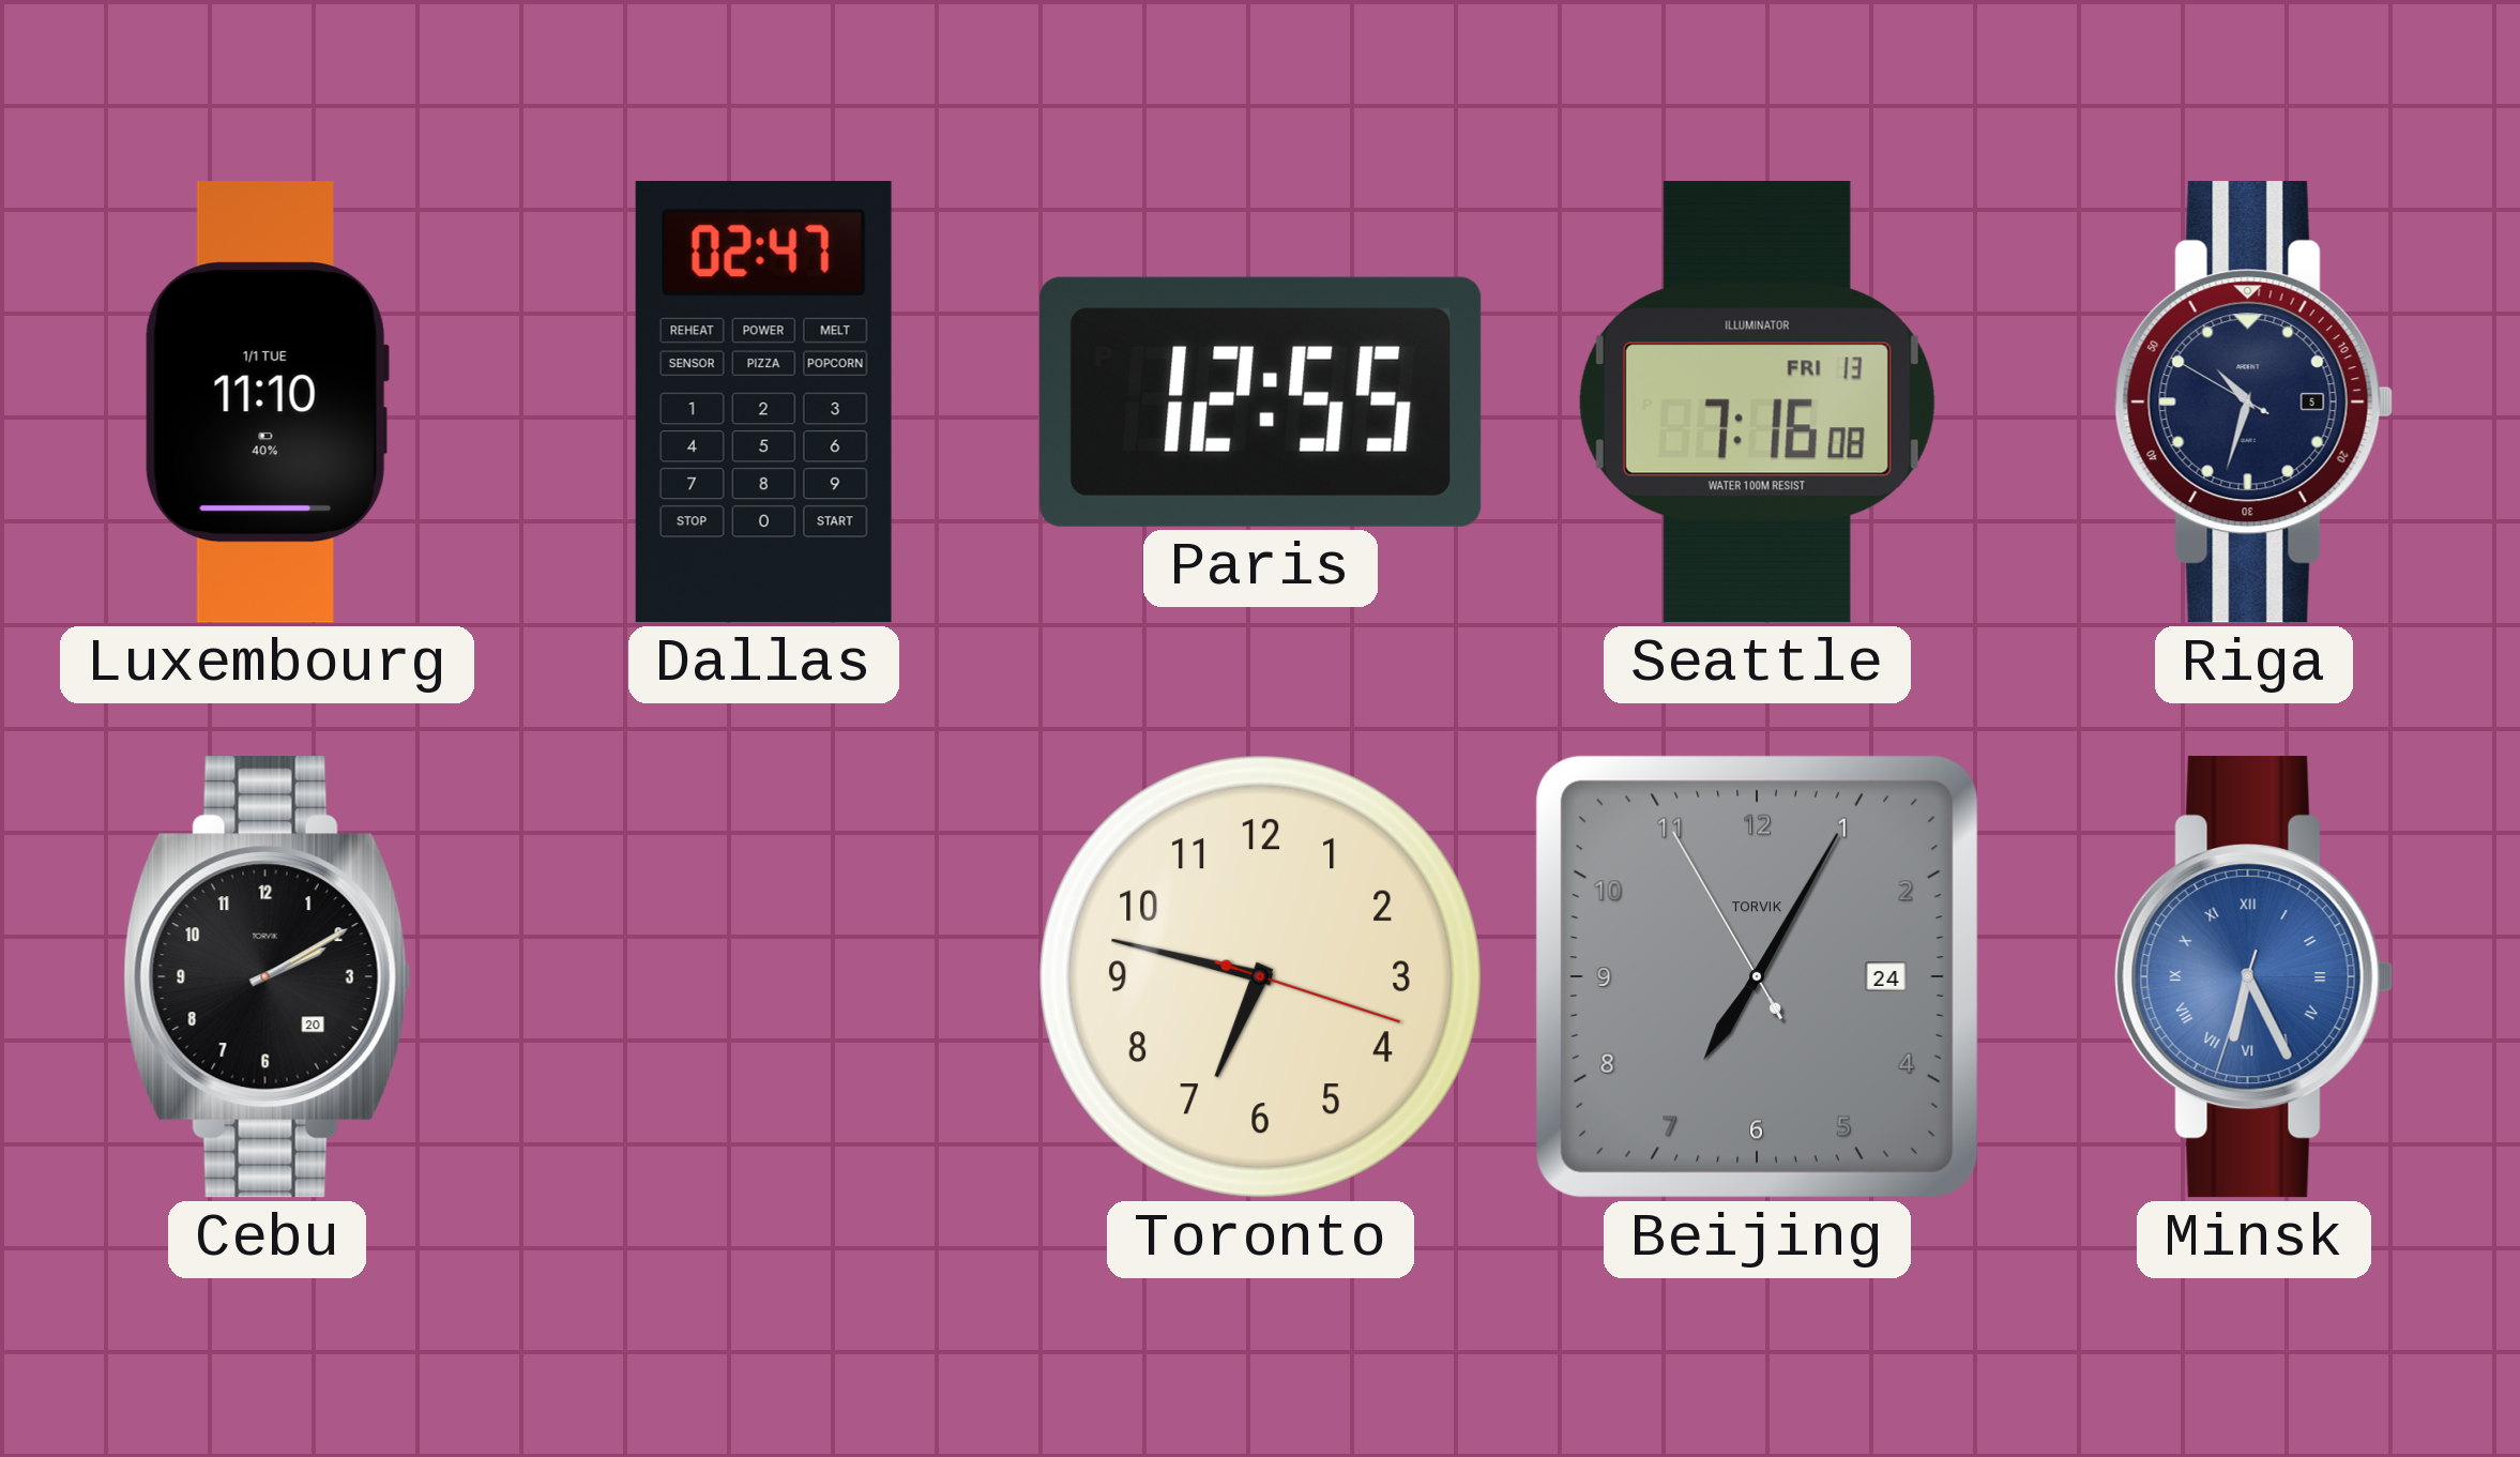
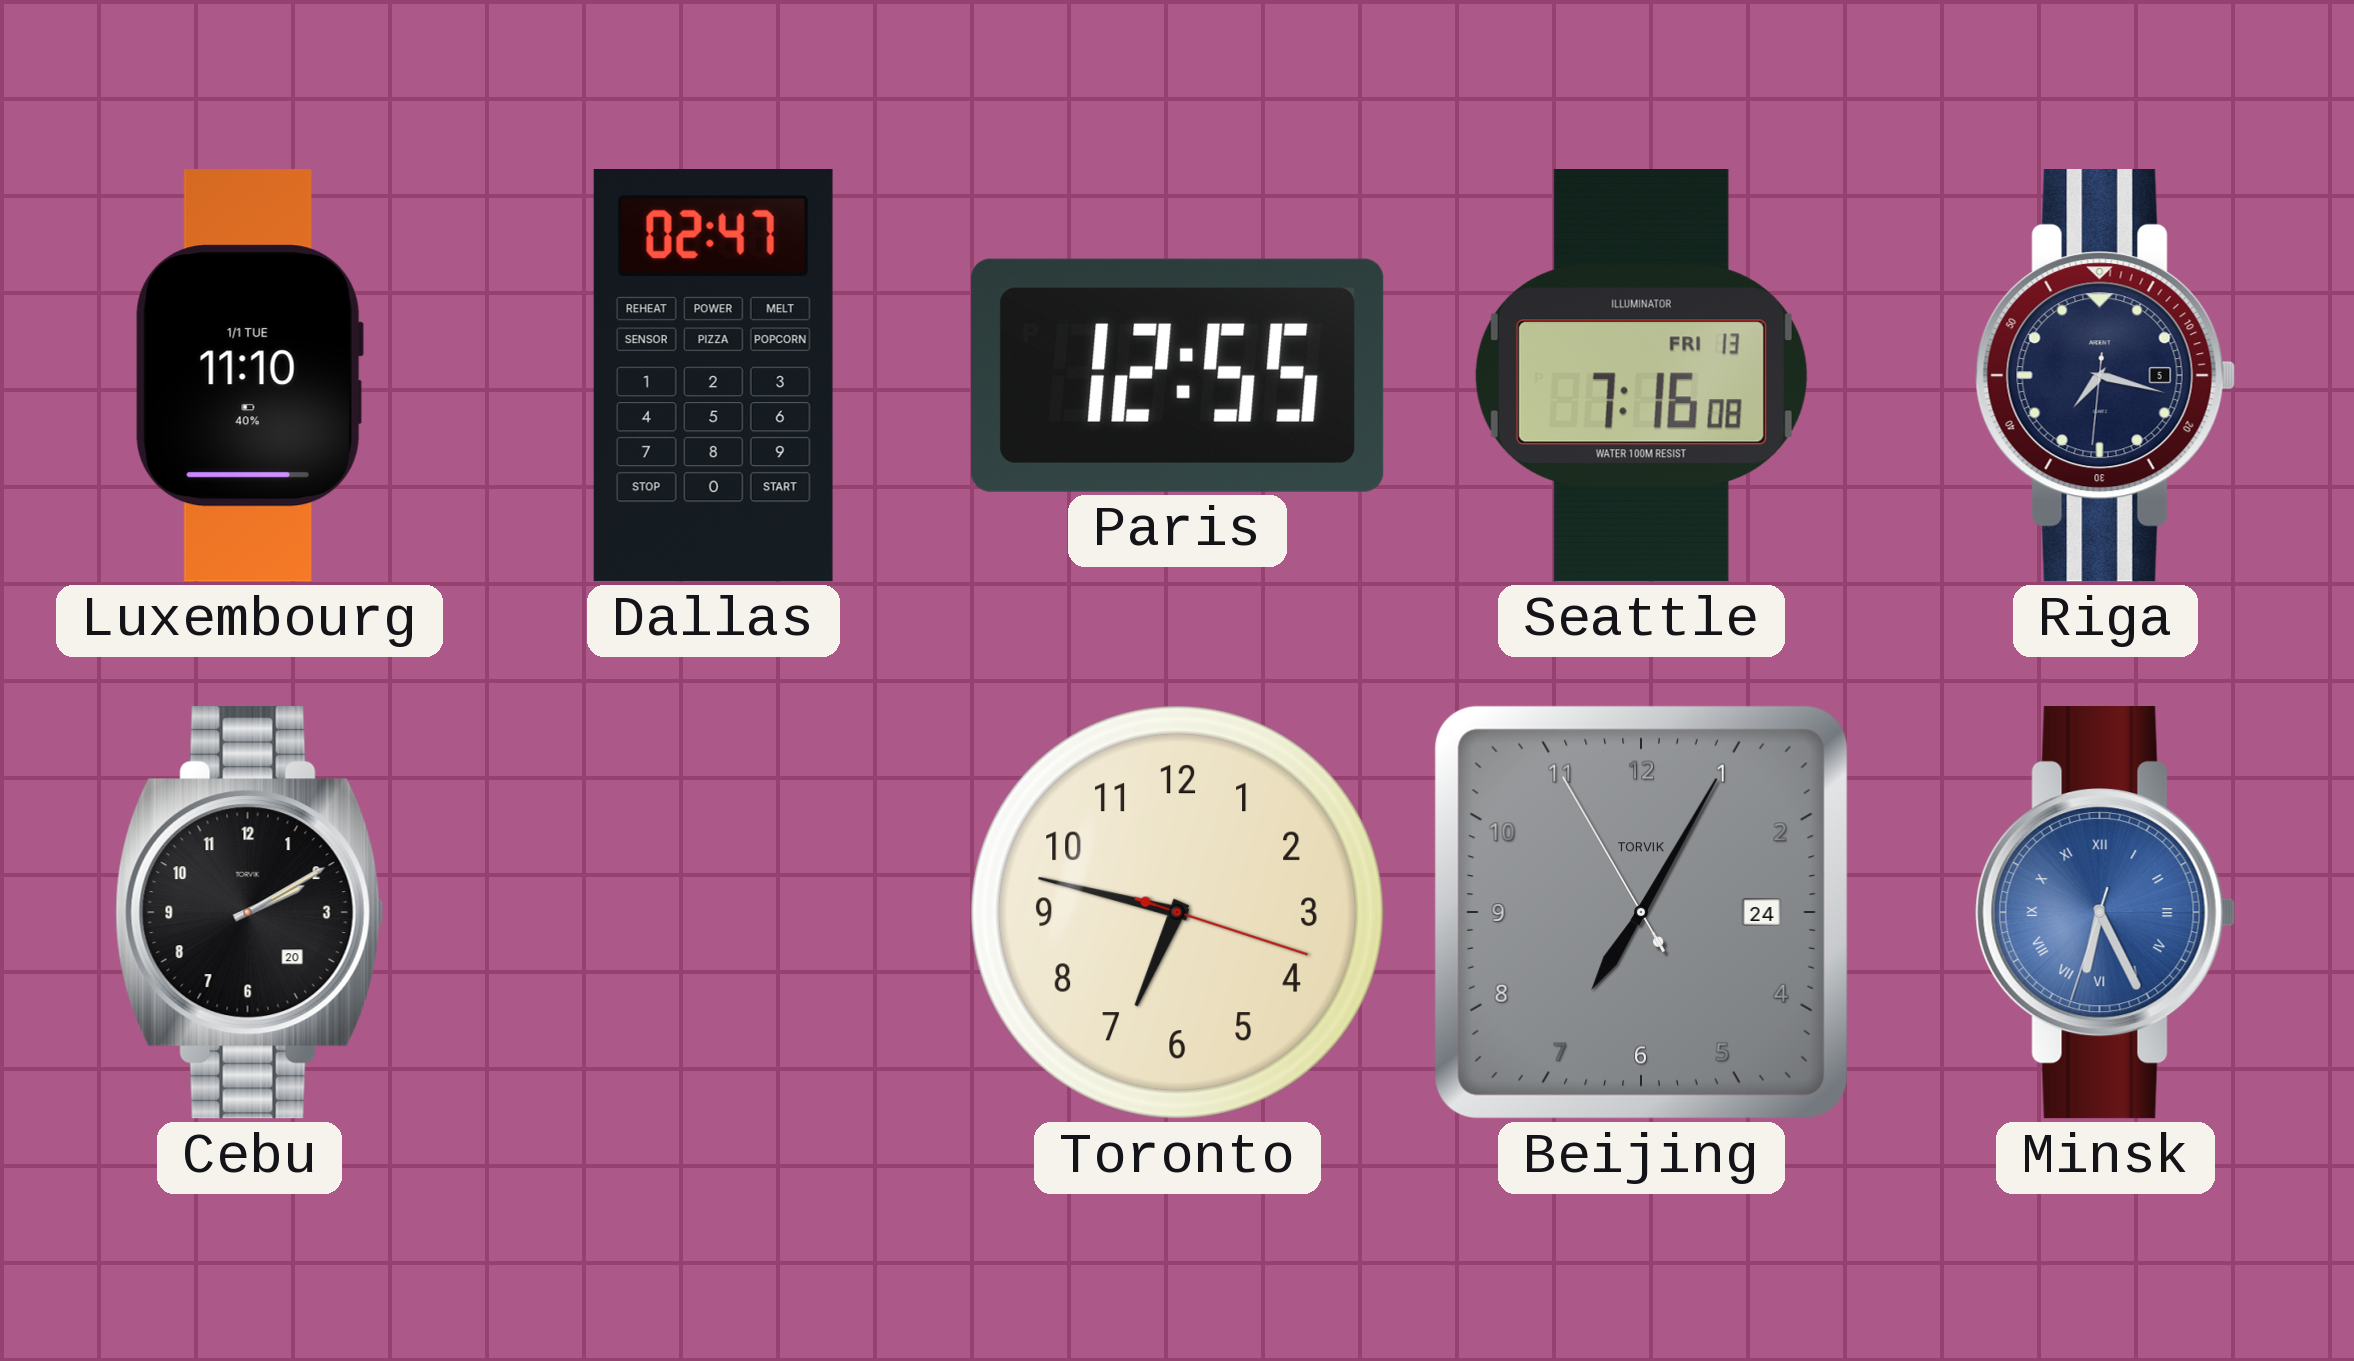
Riga: 10:32 -> 7:17 (2106, 376)
